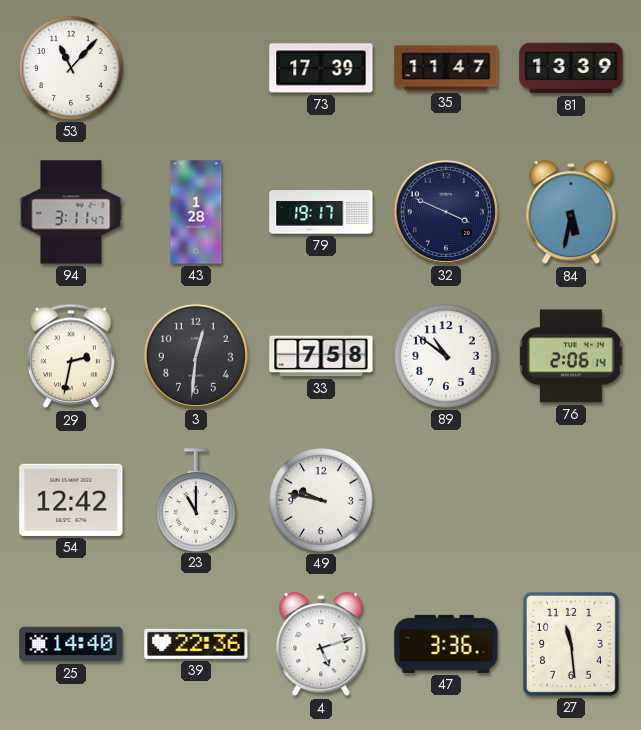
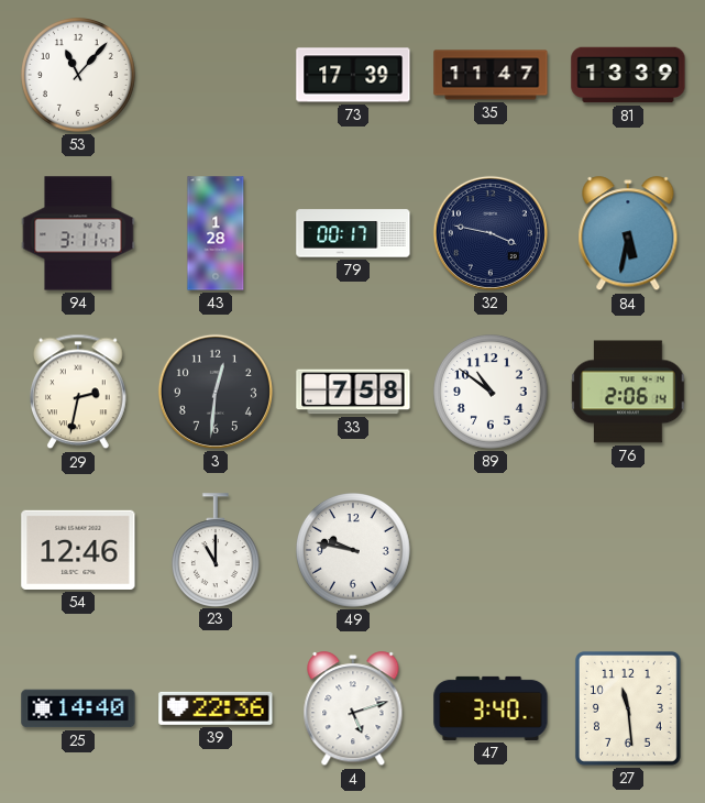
79: 19:17 -> 00:17 (353, 233)
32: 3:49 -> 3:47 (491, 233)
54: 12:42 -> 12:46 (78, 550)
47: 3:36 -> 3:40 (491, 708)
